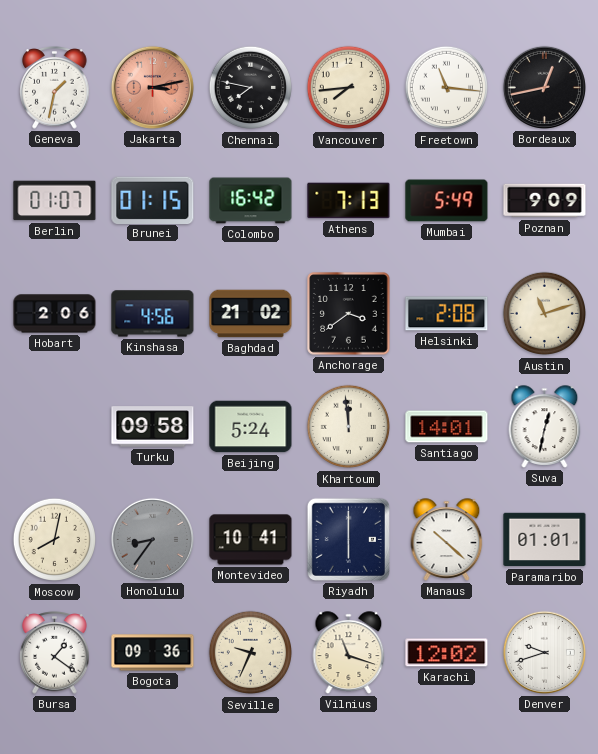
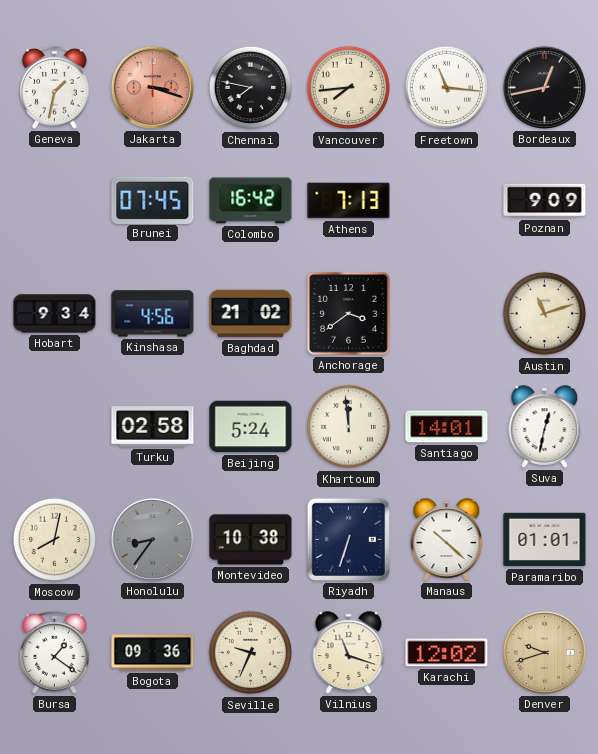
Jakarta: 3:13 -> 3:18 (152, 87)
Berlin: 01:07 -> none (55, 201)
Brunei: 01:15 -> 07:45 (153, 200)
Mumbai: 5:49 -> none (447, 201)
Hobart: 2:06 -> 9:34 (55, 314)
Helsinki: 2:08 -> none (447, 314)
Turku: 09:58 -> 02:58 (153, 427)
Montevideo: 10:41 -> 10:38 (251, 540)
Riyadh: 6:00 -> 6:33 (348, 539)
Denver dial: white -> champagne (544, 652)
